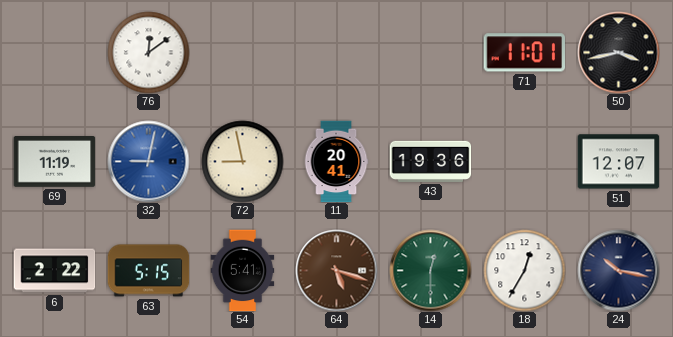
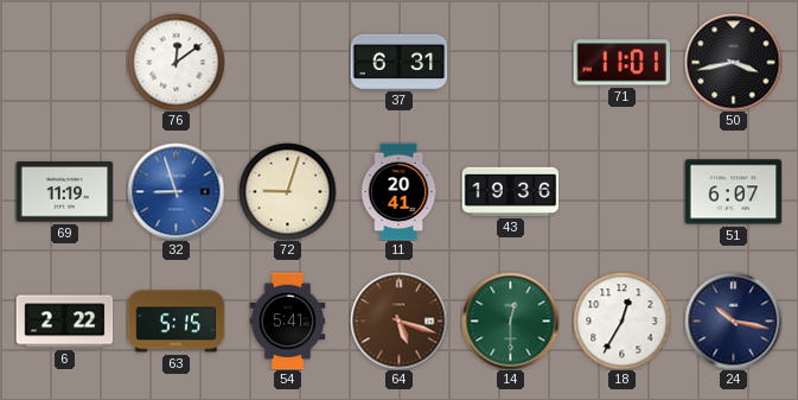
37: none -> 6:31 (398, 62)
32: 9:02 -> 8:57 (175, 191)
72: 8:58 -> 9:03 (287, 191)
51: 12:07 -> 6:07 (733, 192)
